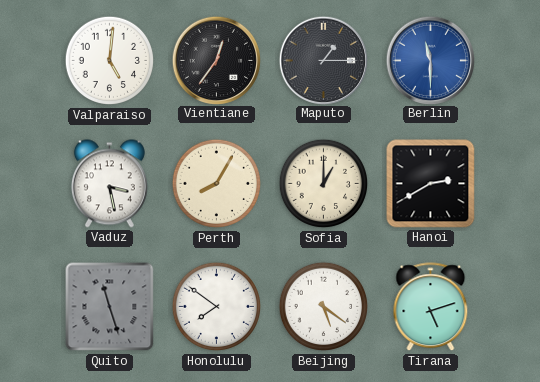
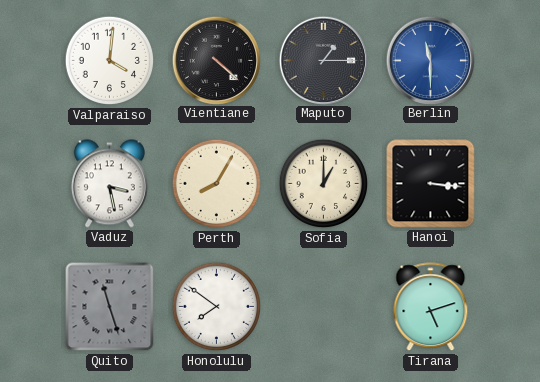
Valparaiso: 5:01 -> 4:01 (110, 61)
Vientiane: 12:36 -> 4:22 (216, 60)
Hanoi: 2:40 -> 3:16 (431, 184)
Beijing: 5:21 -> none (324, 307)
